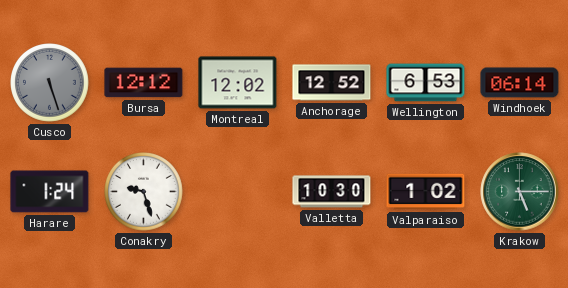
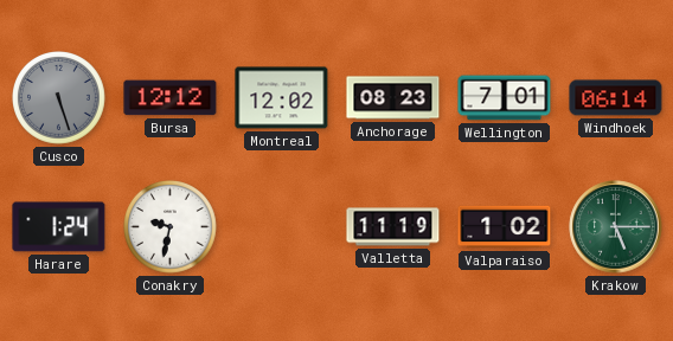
Anchorage: 12:52 -> 08:23 (393, 98)
Wellington: 6:53 -> 7:01 (505, 98)
Conakry: 9:27 -> 9:32 (171, 227)
Valletta: 10:30 -> 11:19 (393, 227)
